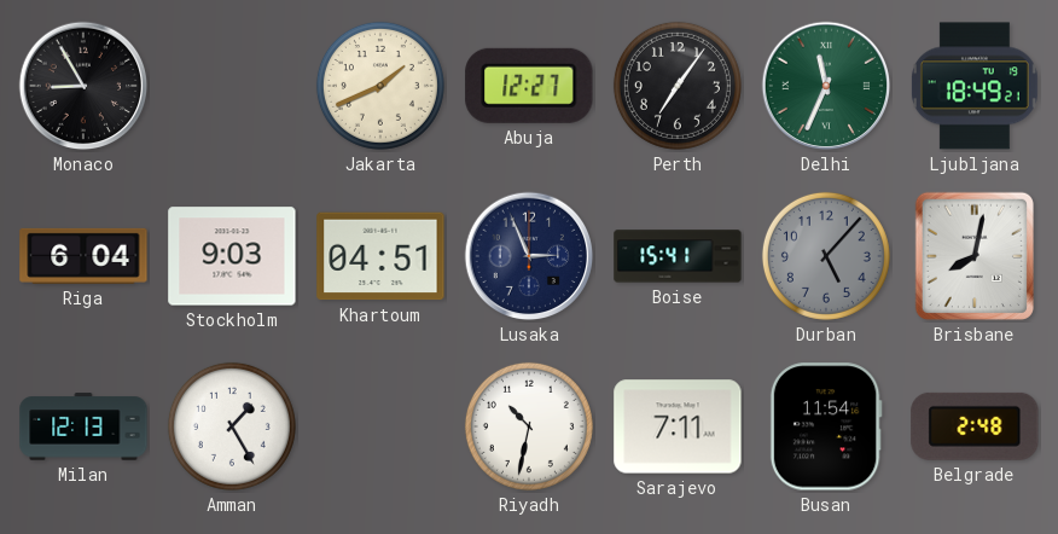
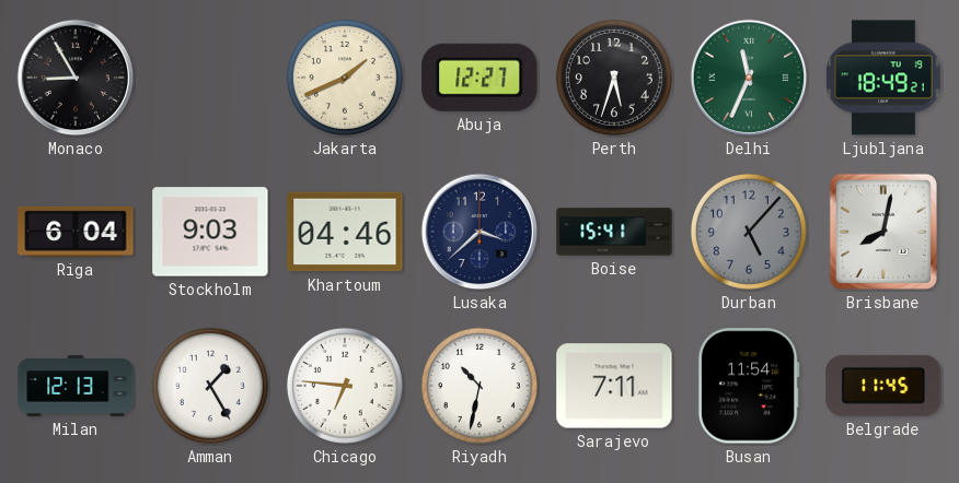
Perth: 7:06 -> 5:33 (614, 78)
Khartoum: 04:51 -> 04:46 (345, 232)
Lusaka: 2:56 -> 3:38 (479, 232)
Chicago: none -> 6:46 (345, 386)
Belgrade: 2:48 -> 11:45 (883, 386)
